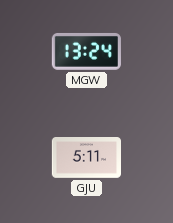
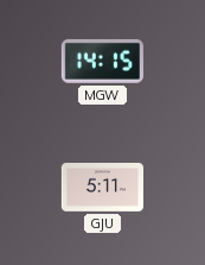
MGW: 13:24 -> 14:15 (102, 62)
